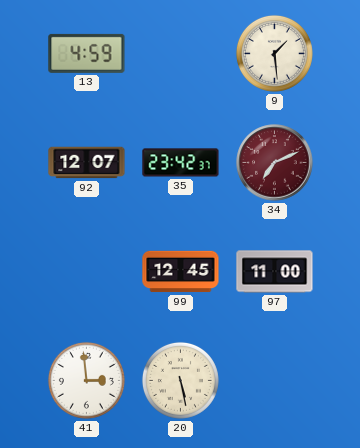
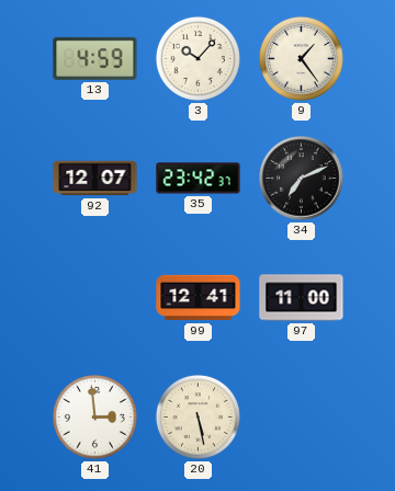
3: none -> 10:07 (198, 58)
9: 1:29 -> 1:24 (301, 58)
34 dial: burgundy -> black (302, 179)
99: 12:45 -> 12:41 (199, 298)
